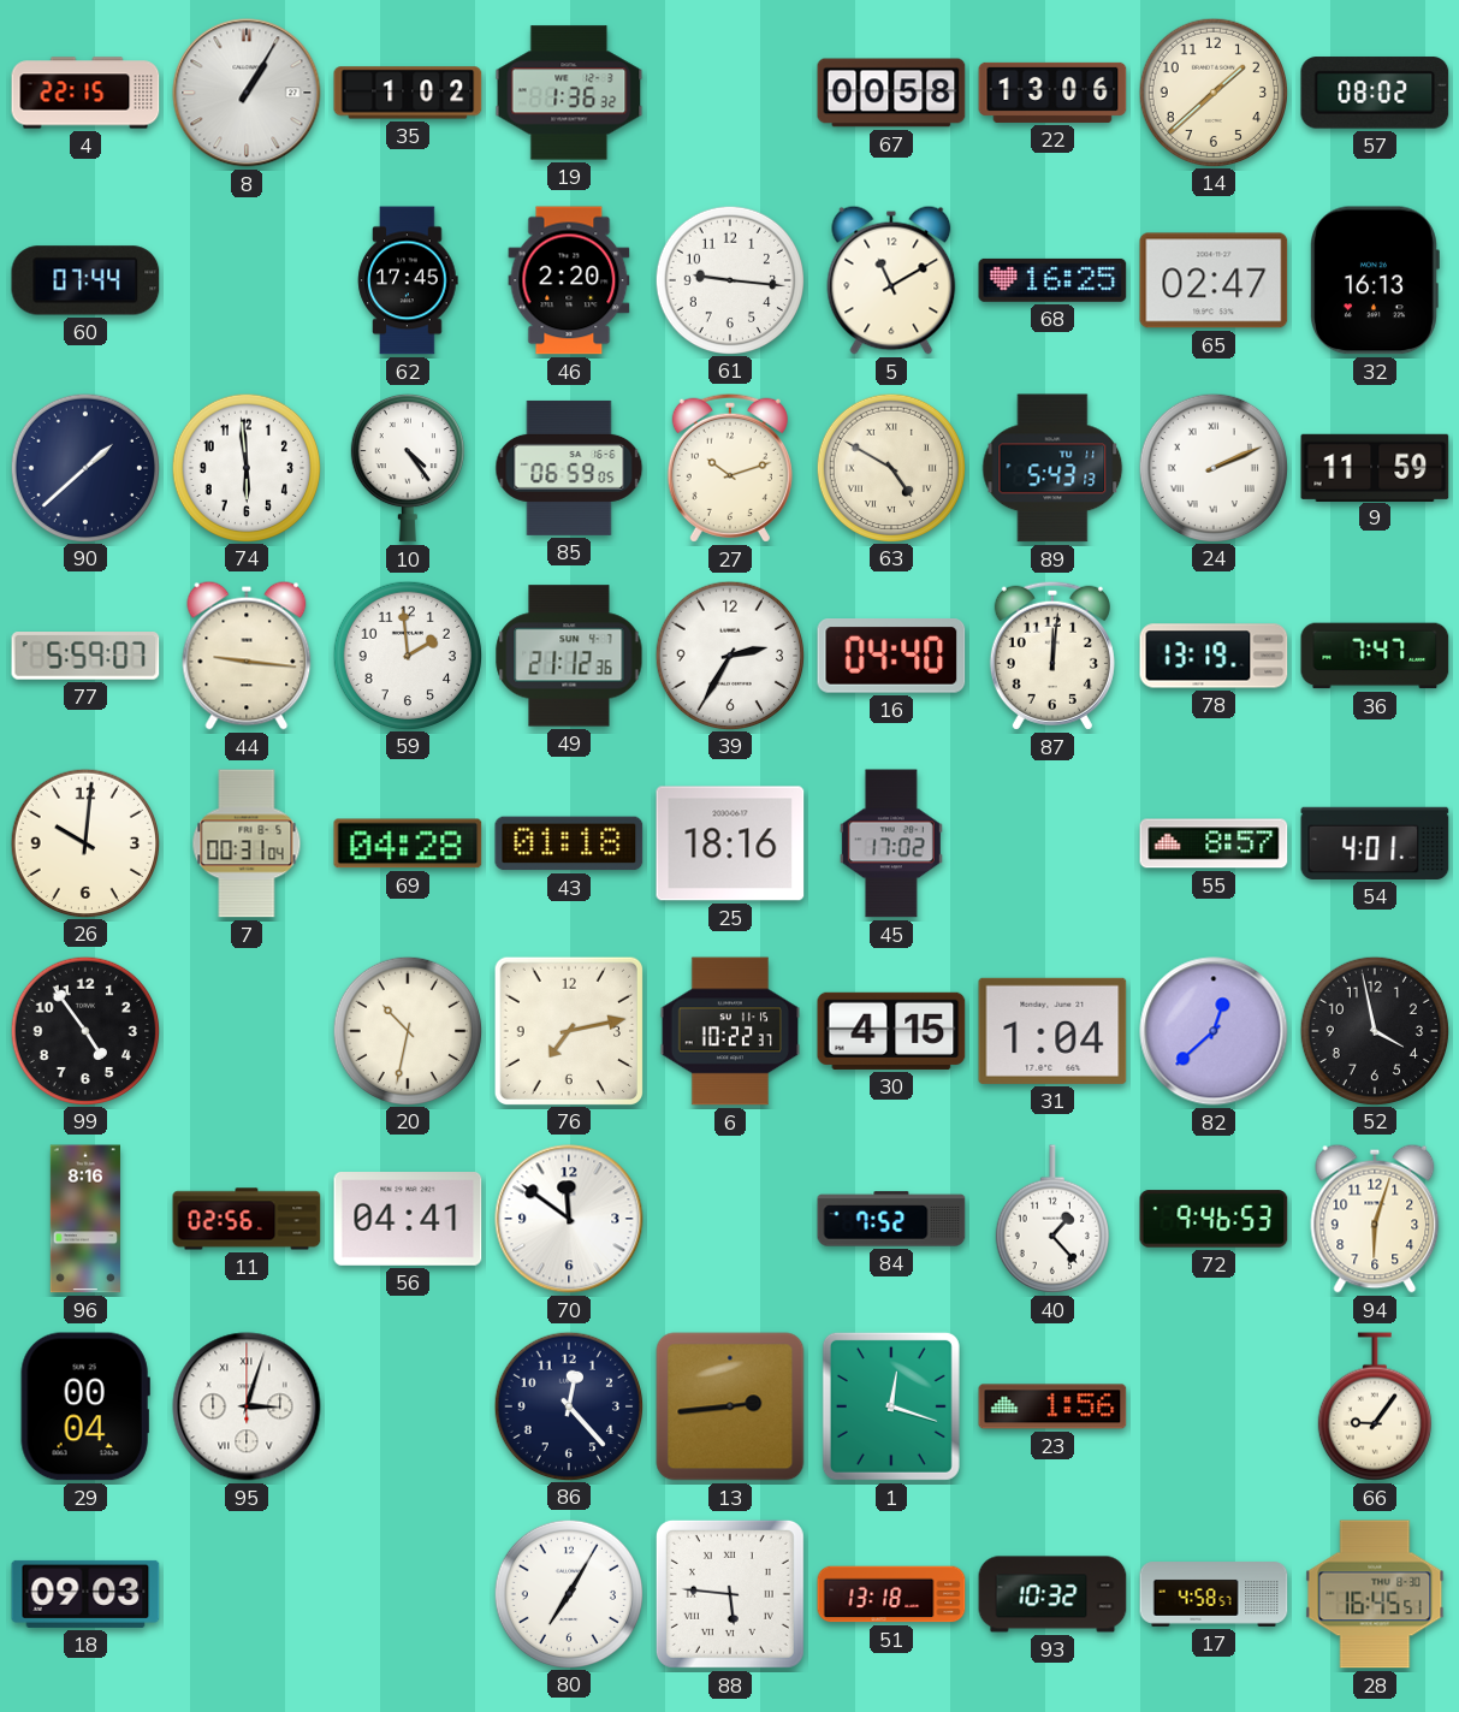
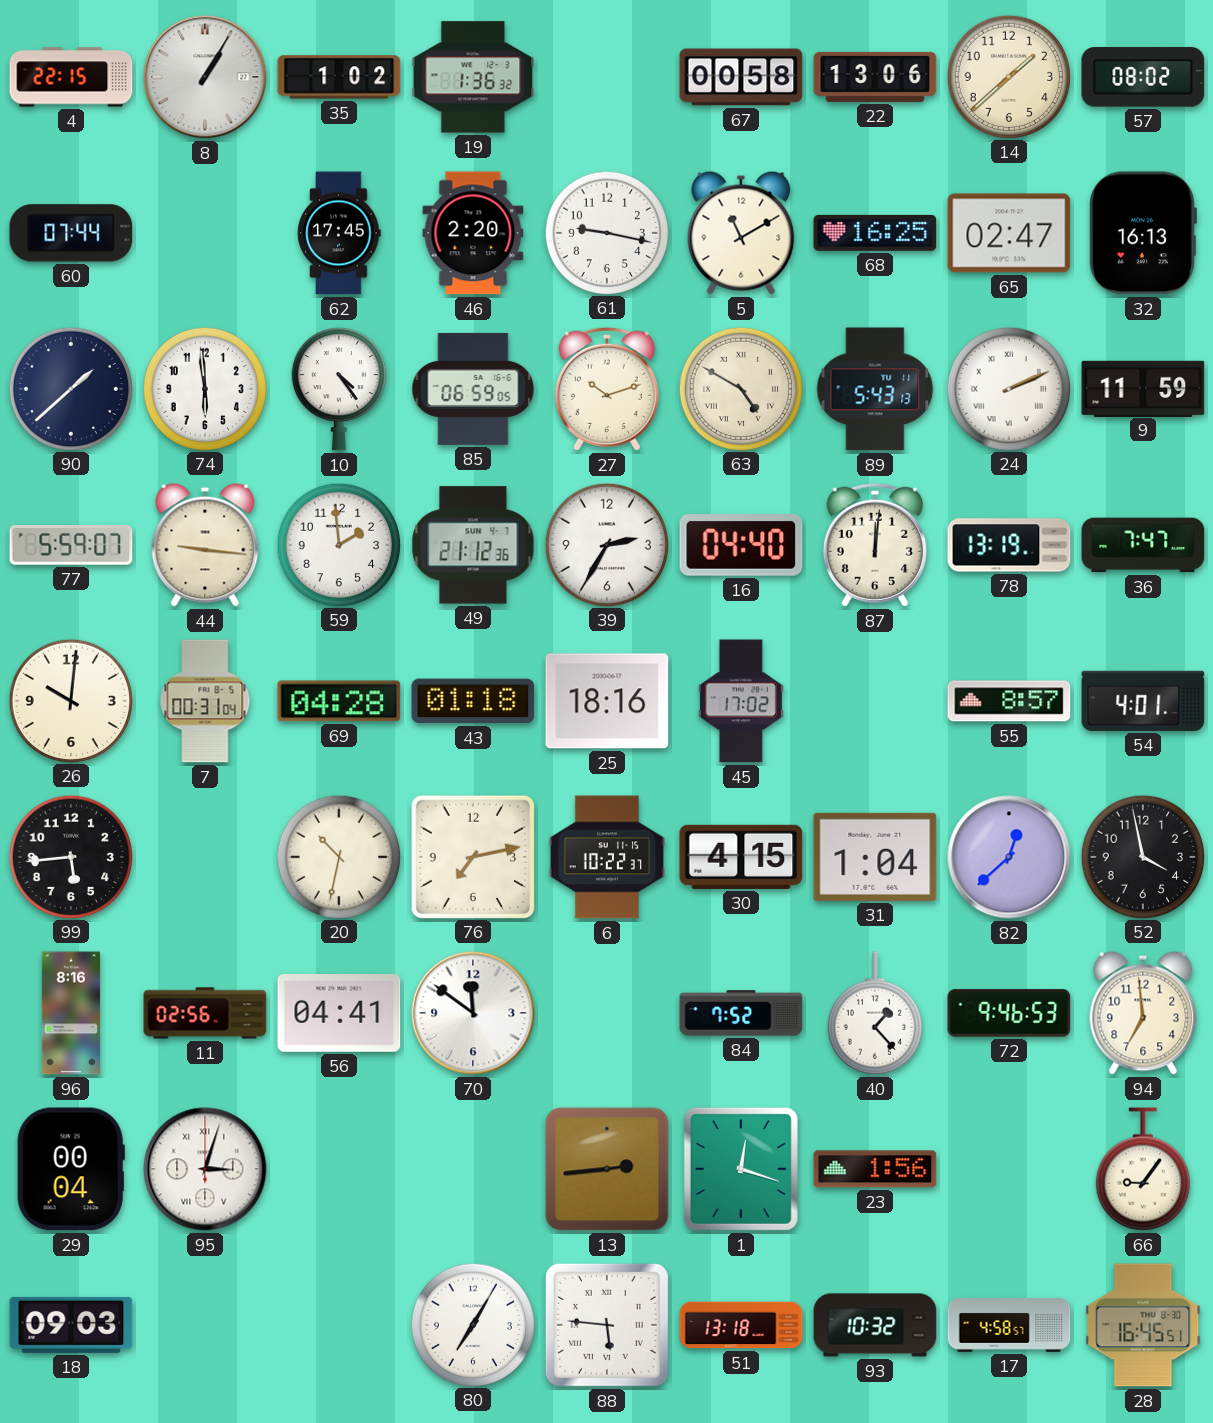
61: 9:16 -> 9:17 (606, 232)
99: 4:54 -> 5:44 (70, 856)
94: 6:03 -> 6:59 (1143, 1013)
86: 12:23 -> none (568, 1405)
